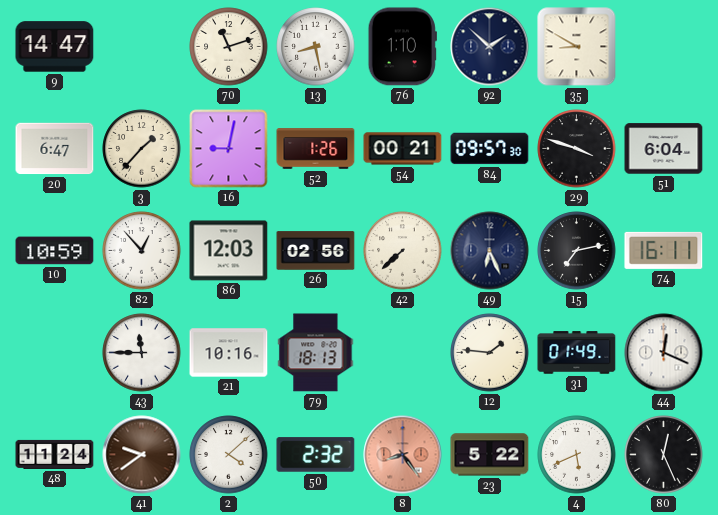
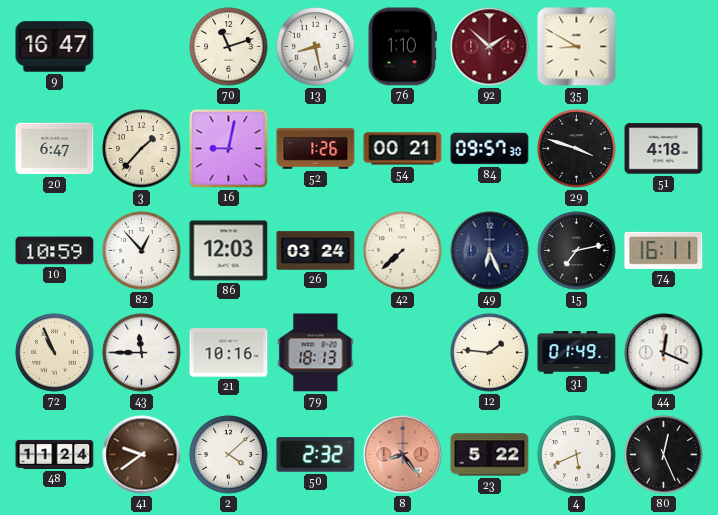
9: 14:47 -> 16:47 (55, 47)
92 dial: navy -> burgundy (490, 47)
51: 6:04 -> 4:18 (664, 149)
26: 02:56 -> 03:24 (316, 251)
72: none -> 10:56 (55, 353)
